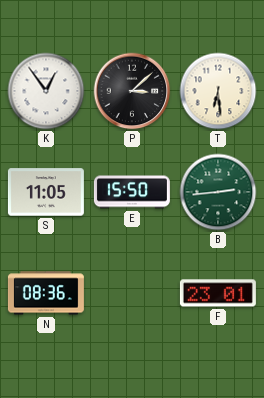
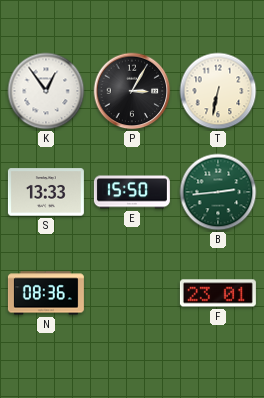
P: 3:08 -> 3:05 (132, 91)
T: 6:29 -> 6:32 (218, 91)
S: 11:05 -> 13:33 (46, 192)
